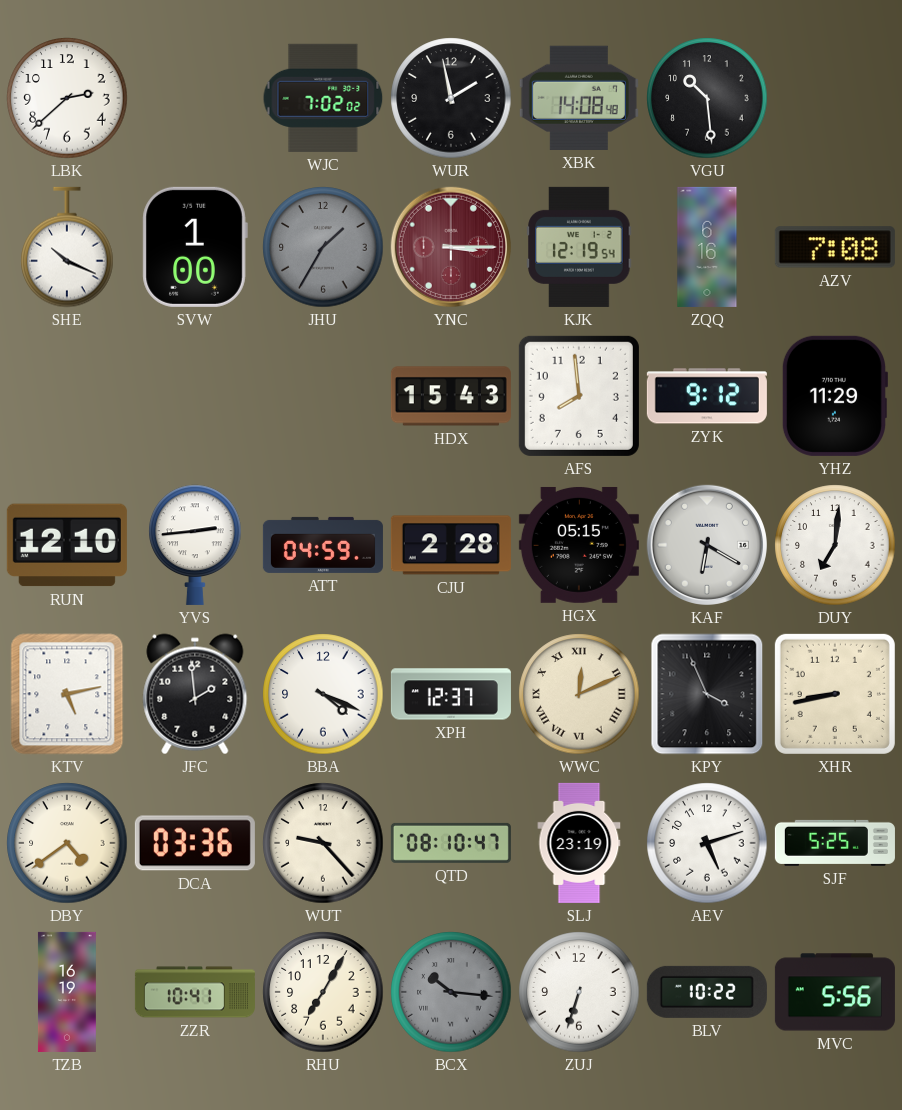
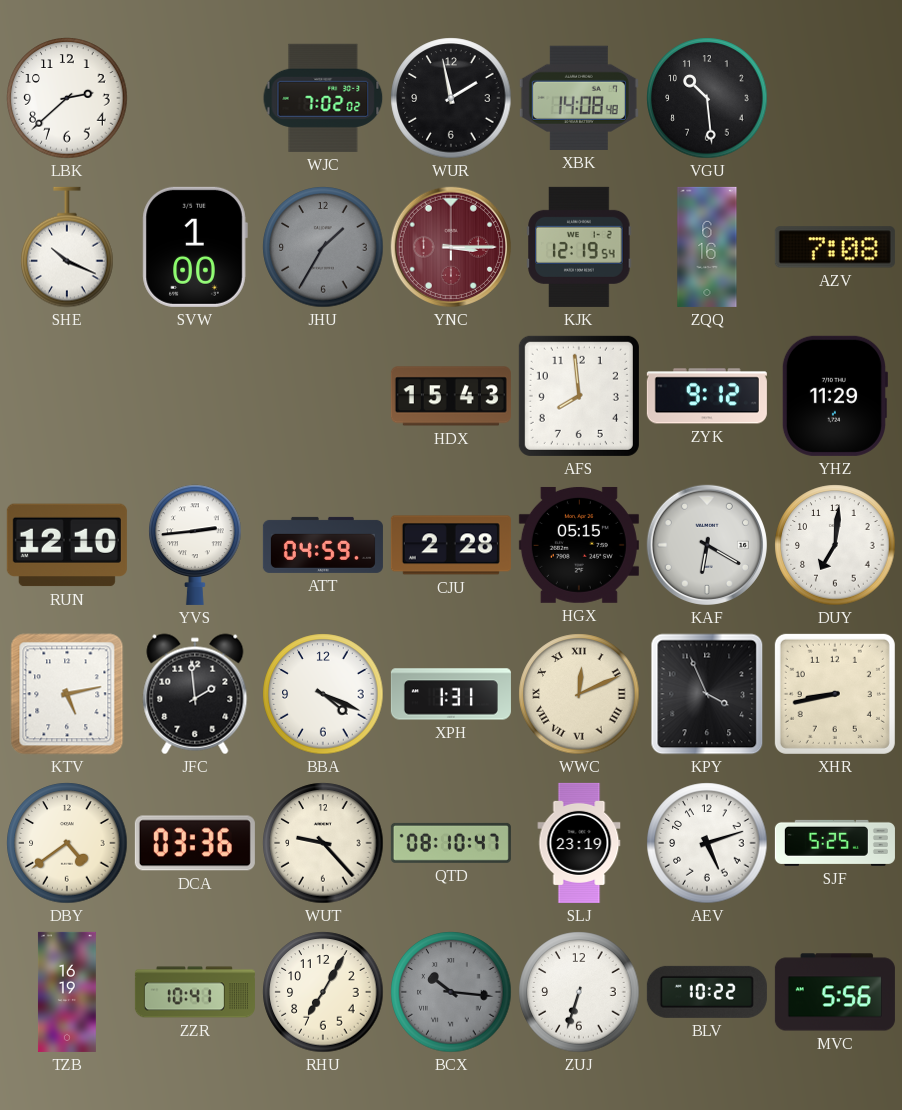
XPH: 12:37 -> 1:31 (451, 694)
